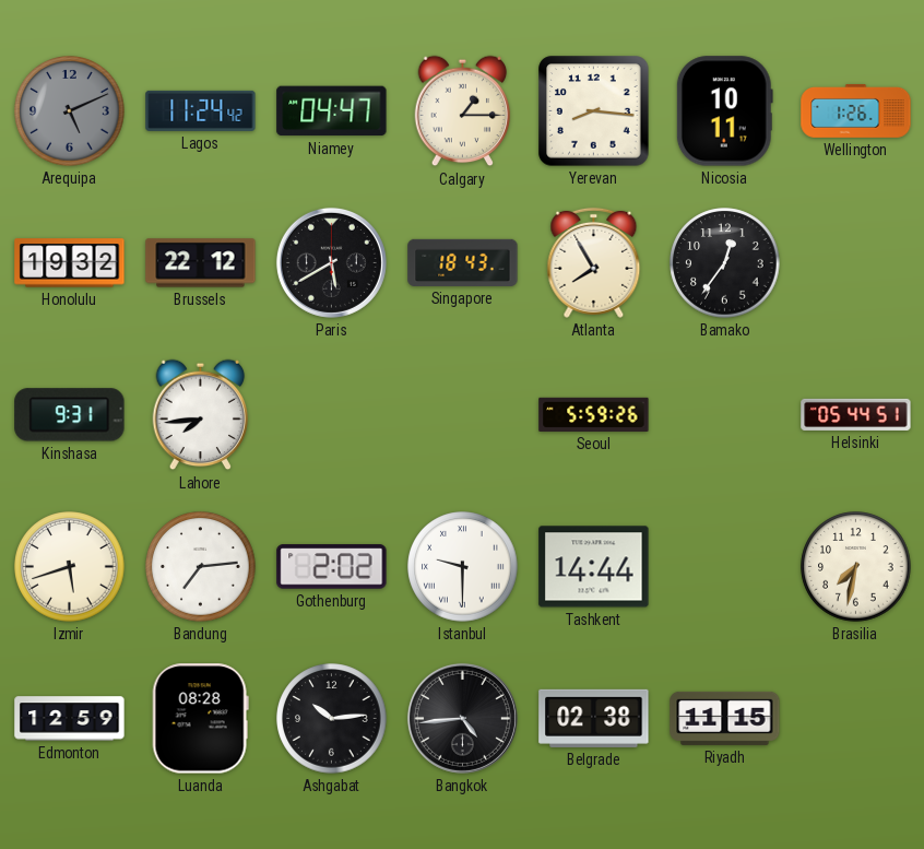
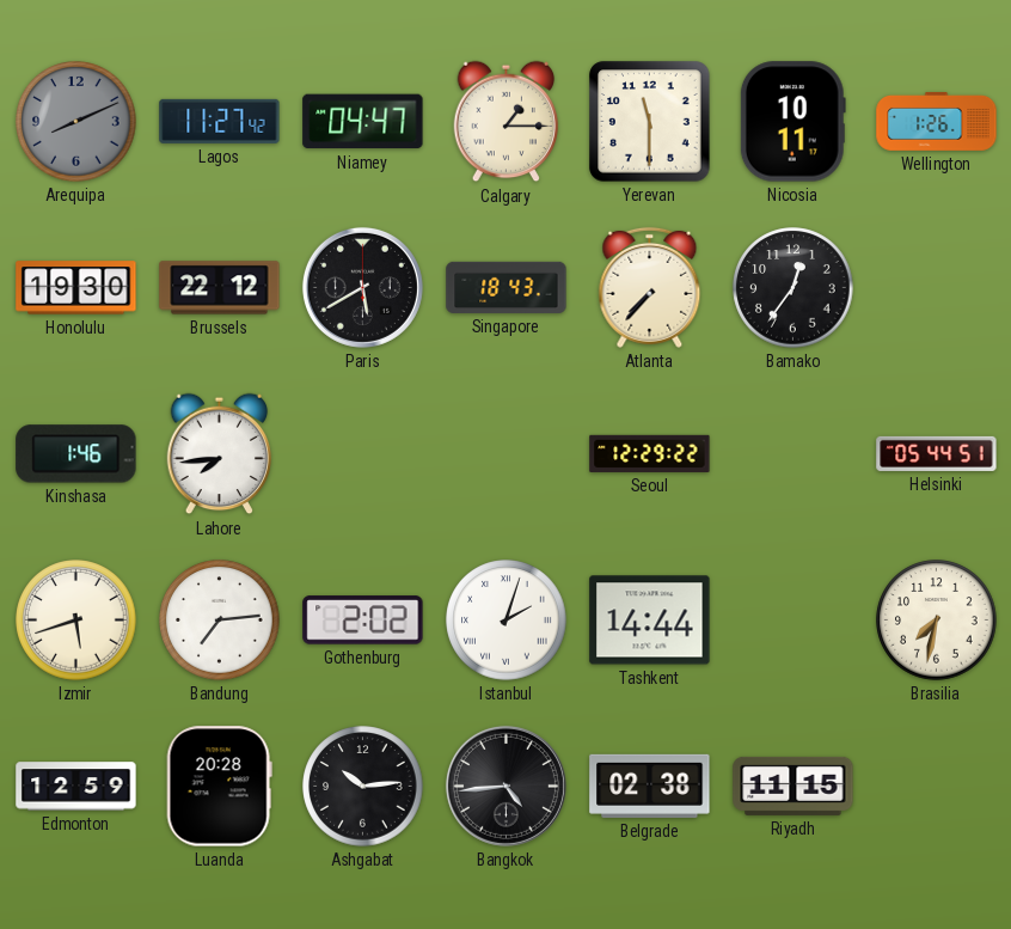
Arequipa: 5:11 -> 8:11 (76, 122)
Lagos: 11:24 -> 11:27 (220, 121)
Yerevan: 8:16 -> 11:30 (650, 122)
Honolulu: 19:32 -> 19:30 (76, 288)
Atlanta: 7:55 -> 7:37 (650, 287)
Kinshasa: 9:31 -> 1:46 (76, 454)
Seoul: 5:59 -> 12:29 (650, 453)
Istanbul: 9:30 -> 2:03 (507, 621)
Luanda: 08:28 -> 20:28 (219, 787)
